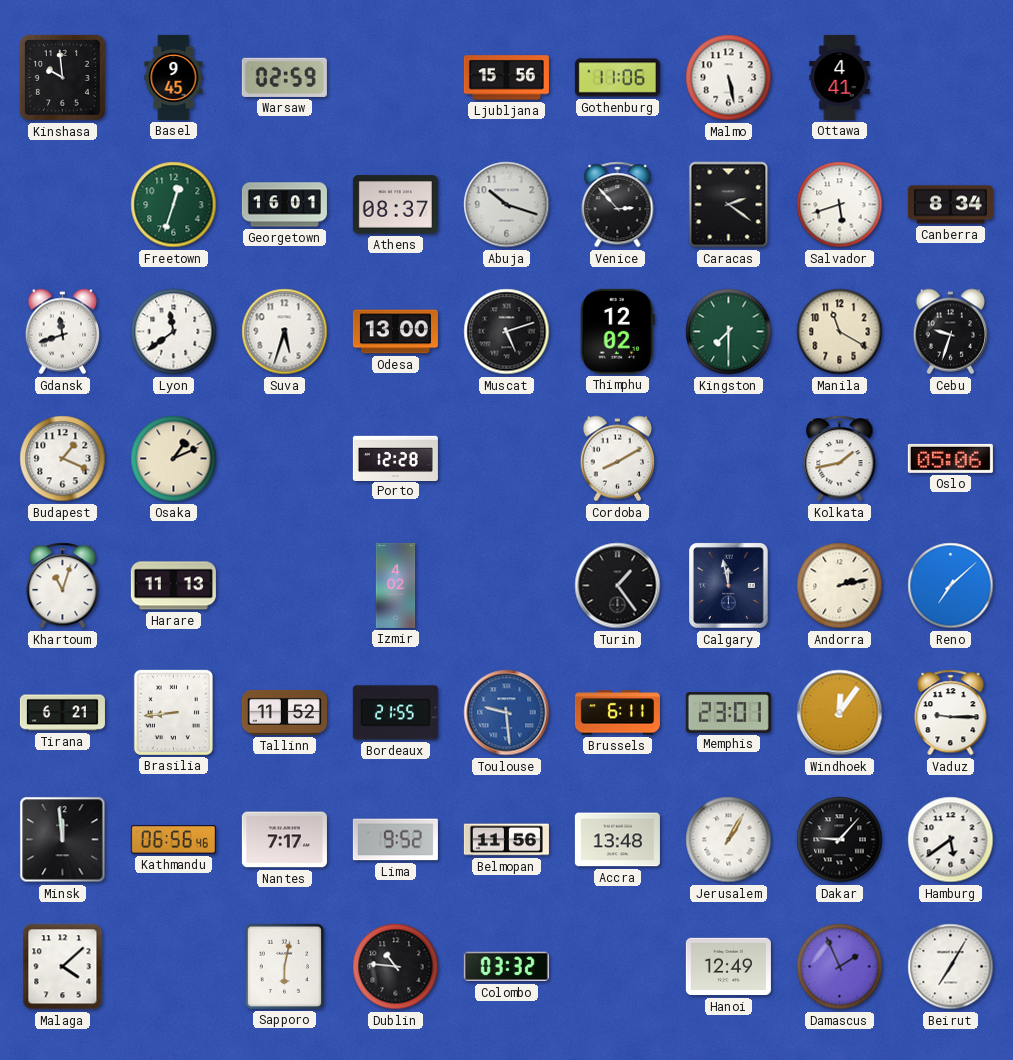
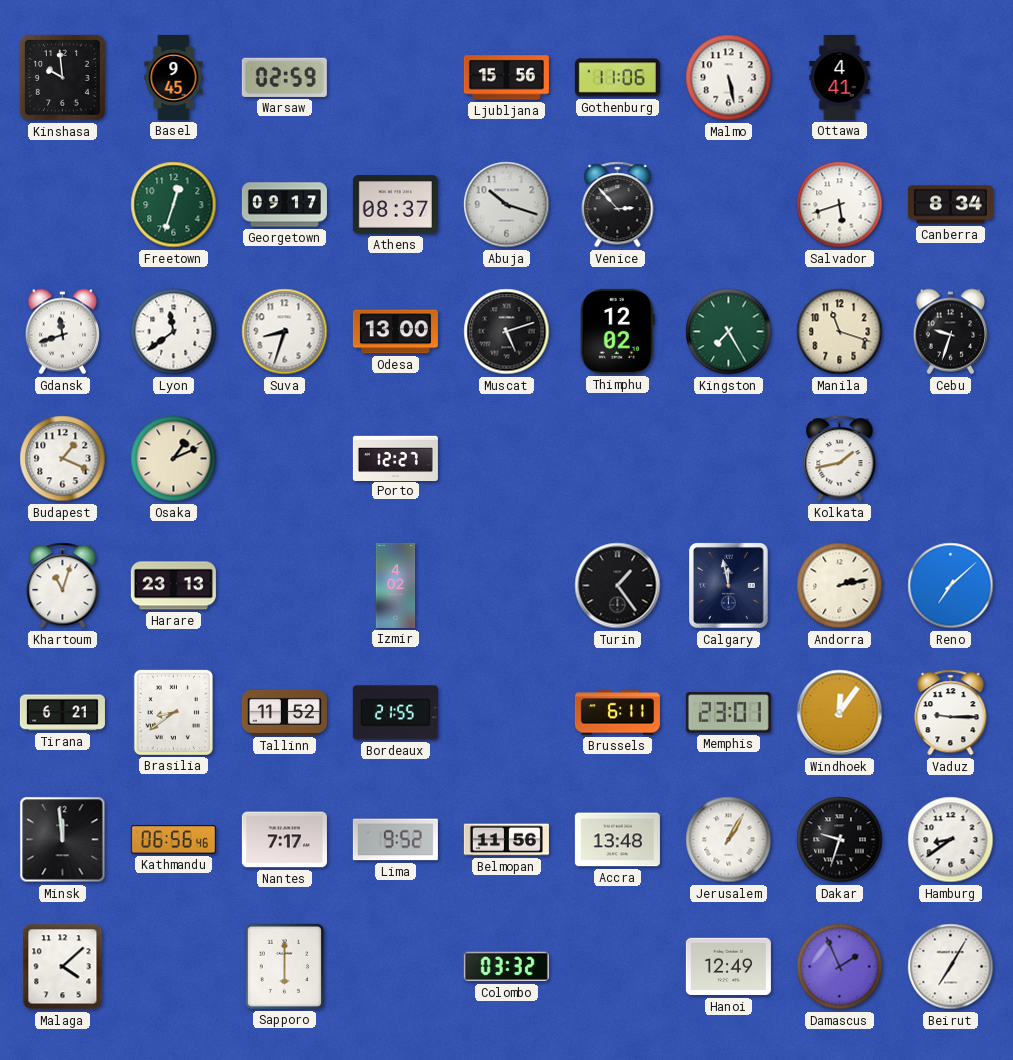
Georgetown: 16:01 -> 09:17 (284, 205)
Caracas: 2:21 -> none (729, 205)
Suva: 5:33 -> 8:33 (285, 332)
Kingston: 7:30 -> 7:25 (729, 332)
Manila: 11:20 -> 11:18 (840, 332)
Porto: 12:28 -> 12:27 (395, 458)
Cordoba: 8:10 -> none (617, 459)
Oslo: 05:06 -> none (950, 458)
Harare: 11:13 -> 23:13 (173, 586)
Brasilia: 8:44 -> 8:39 (173, 712)
Toulouse: 9:29 -> none (507, 713)
Dakar: 9:07 -> 9:33 (840, 840)
Hamburg: 5:39 -> 8:39 (951, 840)
Sapporo: 6:02 -> 6:00 (284, 966)
Dublin: 10:46 -> none (396, 967)
